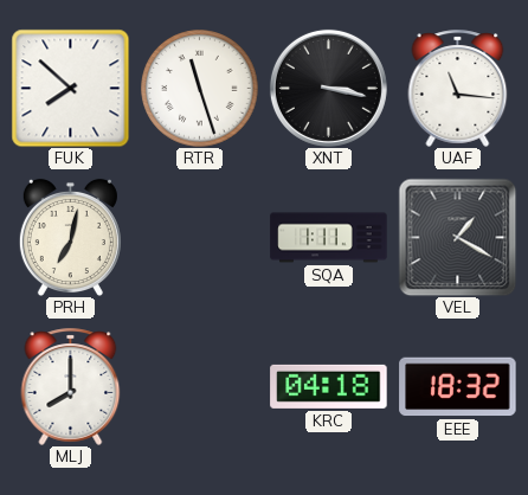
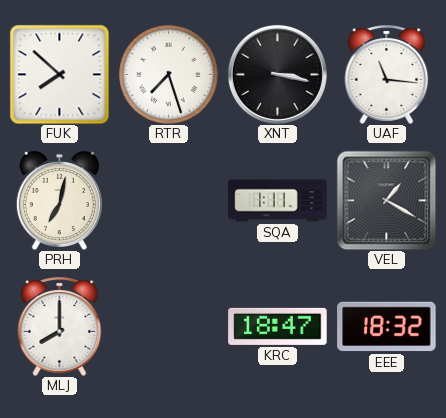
RTR: 11:27 -> 7:27 (169, 75)
KRC: 04:18 -> 18:47 (278, 326)
